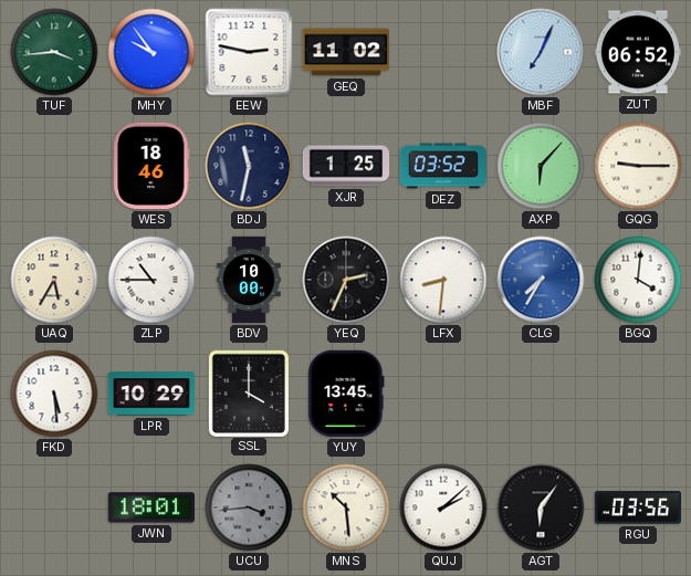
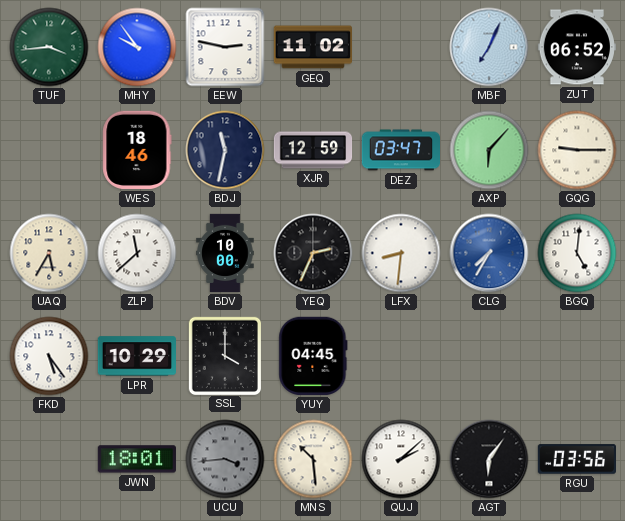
XJR: 1:25 -> 12:59 (313, 150)
DEZ: 03:52 -> 03:47 (400, 150)
ZLP: 10:45 -> 11:38 (137, 253)
BGQ: 4:01 -> 5:01 (577, 253)
FKD: 5:29 -> 5:24 (49, 356)
YUY: 13:45 -> 04:45 (313, 356)
